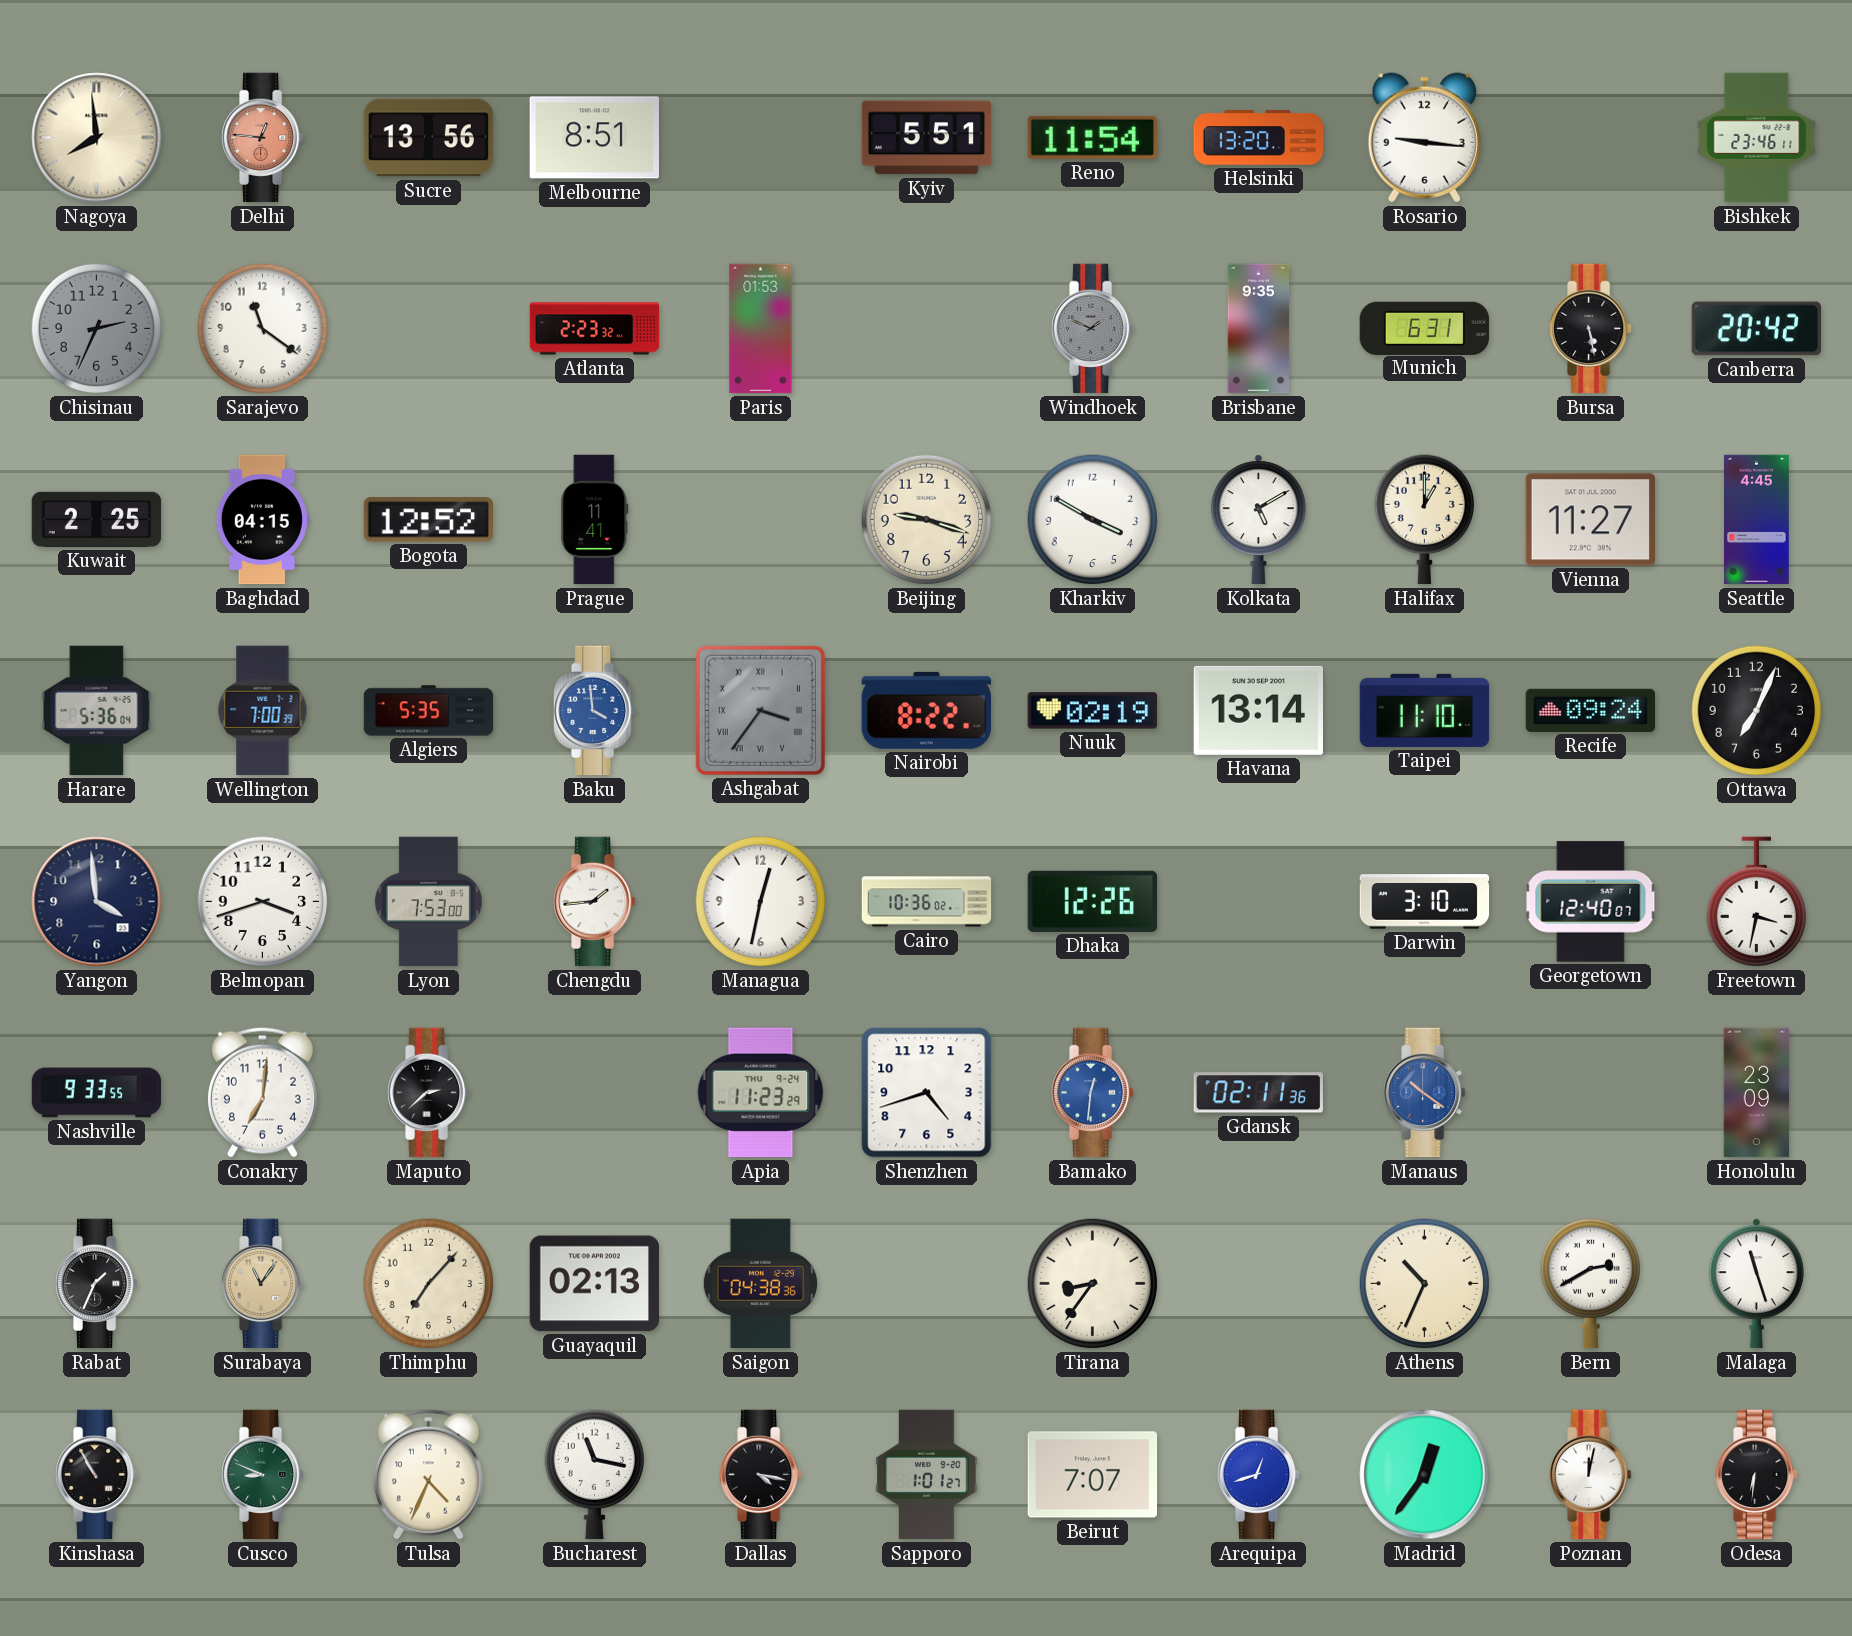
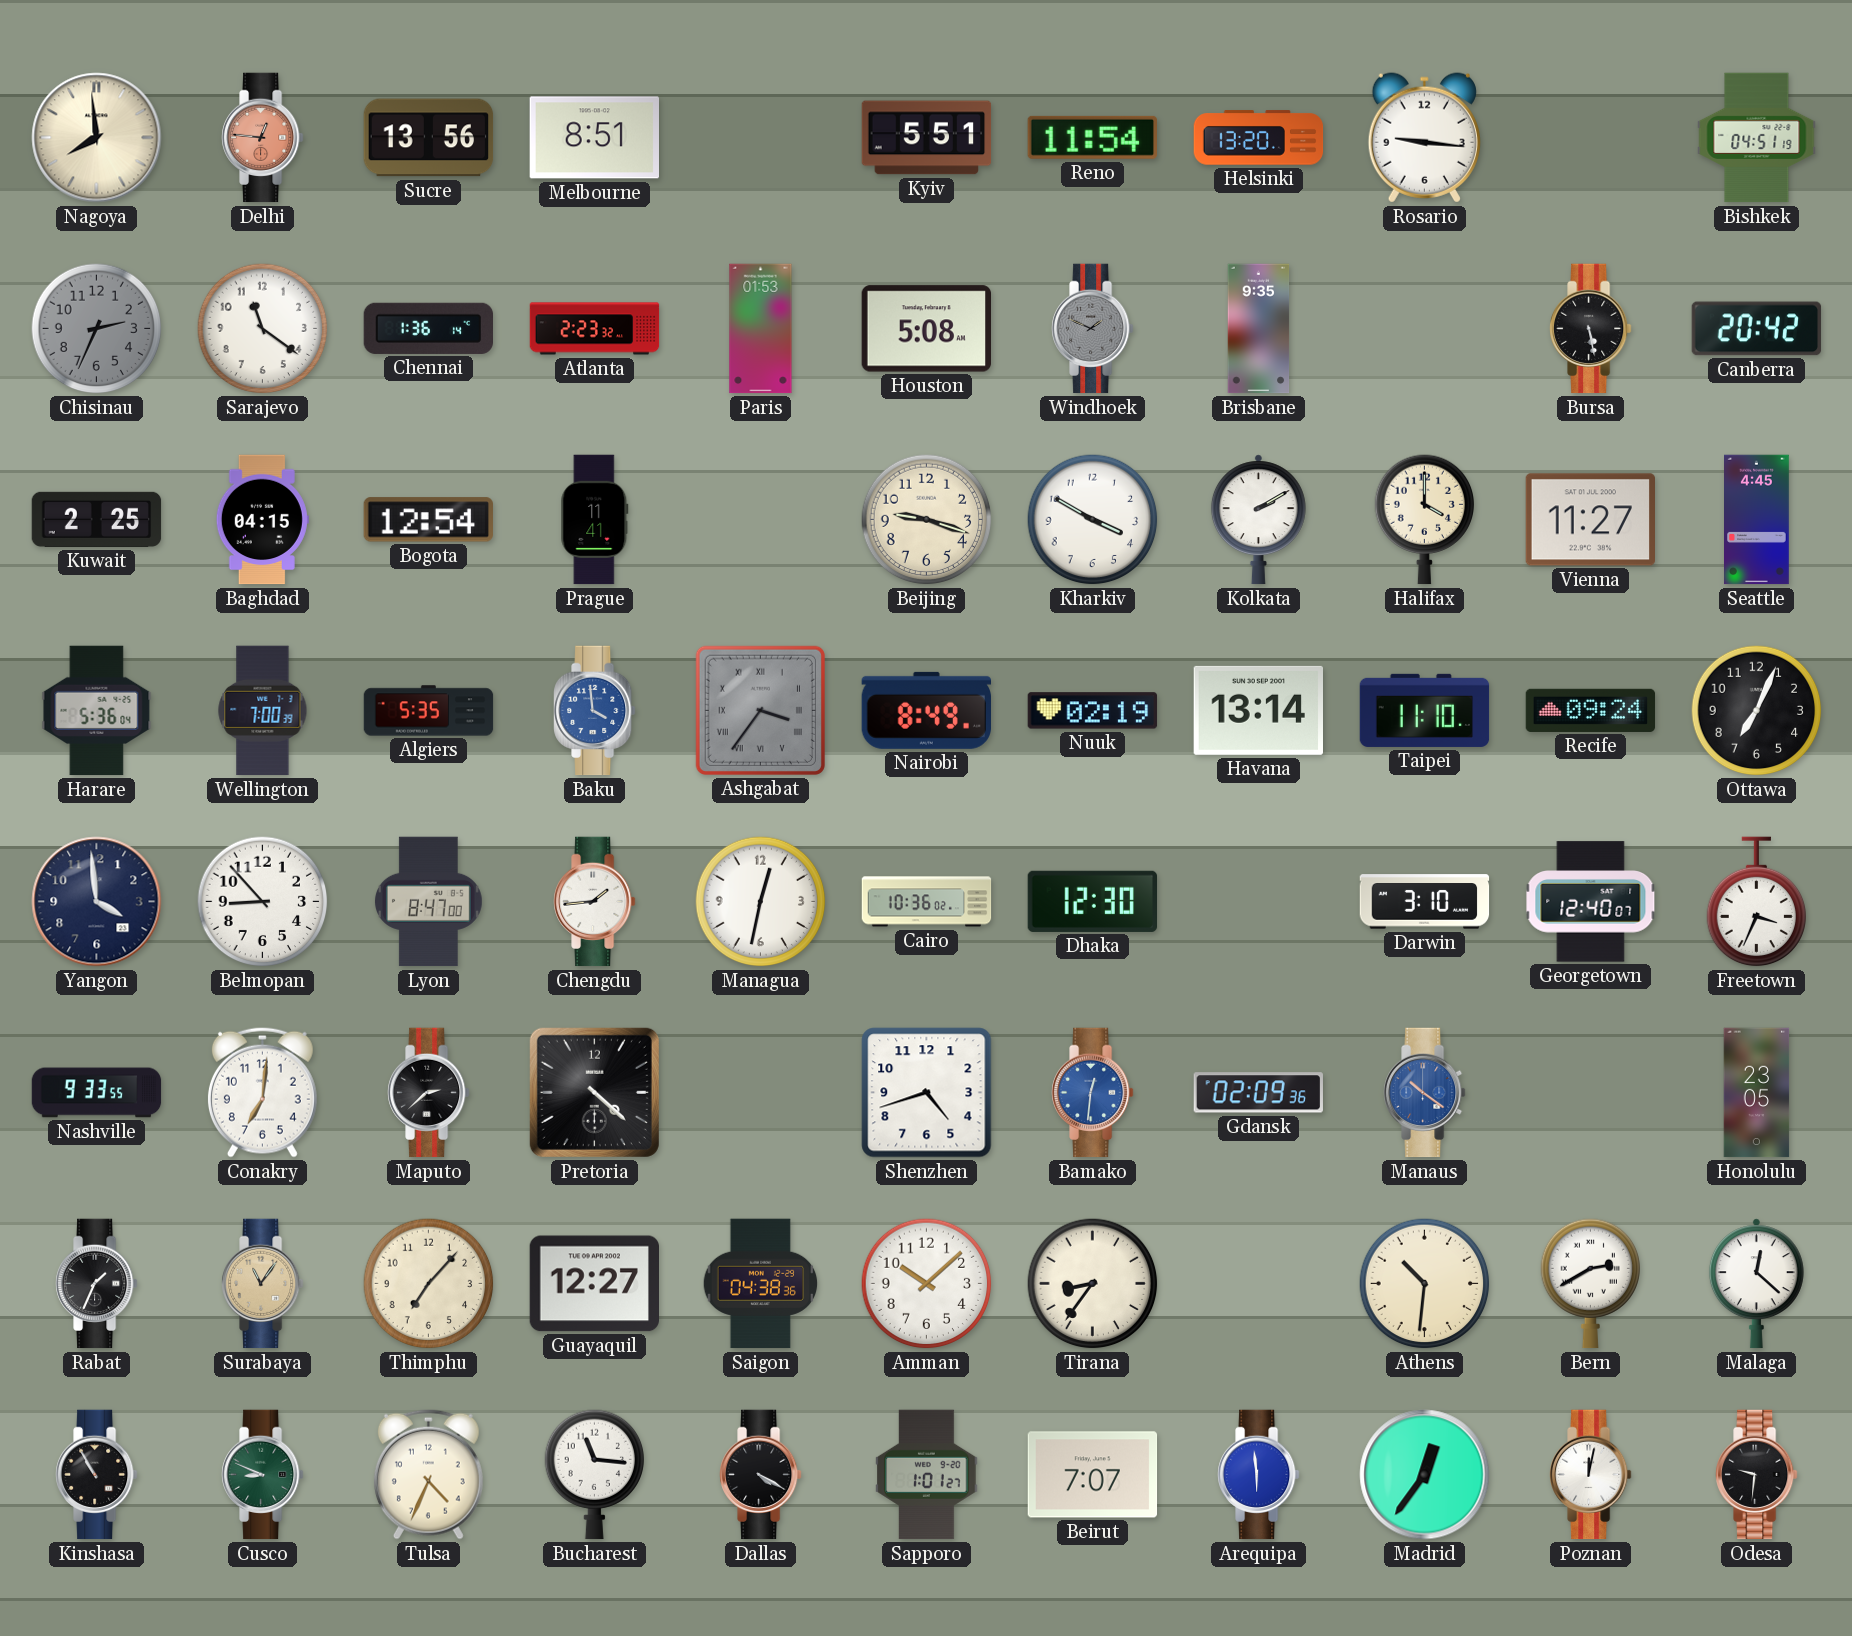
Bishkek: 23:46 -> 04:51 (1757, 138)
Chennai: none -> 1:36 (428, 328)
Houston: none -> 5:08 (926, 329)
Munich: 6:31 -> none (1425, 328)
Bogota: 12:52 -> 12:54 (428, 520)
Kolkata: 5:10 -> 2:10 (1258, 520)
Halifax: 1:00 -> 4:00 (1424, 520)
Nairobi: 8:22 -> 8:49 (926, 710)
Belmopan: 3:42 -> 8:53 (263, 902)
Lyon: 7:53 -> 8:47 (428, 902)
Dhaka: 12:26 -> 12:30 (1093, 901)
Freetown: 3:32 -> 3:34 (1756, 902)
Pretoria: none -> 4:22 (594, 1092)
Apia: 11:23 -> none (761, 1093)
Gdansk: 02:11 -> 02:09 (1258, 1093)
Honolulu: 23:09 -> 23:05 (1757, 1093)
Guayaquil: 02:13 -> 12:27 (595, 1284)
Amman: none -> 10:08 (927, 1284)
Athens: 10:34 -> 10:31 (1425, 1284)
Malaga: 11:27 -> 12:22 (1756, 1284)
Bucharest: 11:17 -> 11:16 (594, 1475)
Dallas: 4:17 -> 4:20 (761, 1475)
Arequipa: 12:42 -> 5:59 (1259, 1475)
Odesa: 6:31 -> 9:31 (1757, 1475)
